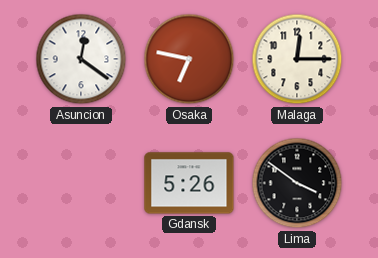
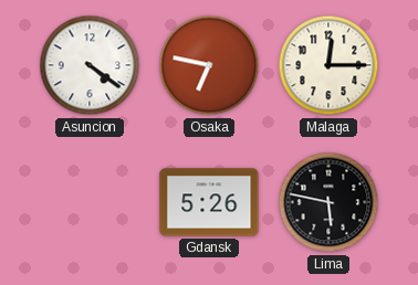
Asuncion: 12:21 -> 4:21 (90, 65)
Lima: 3:51 -> 5:47 (328, 202)
